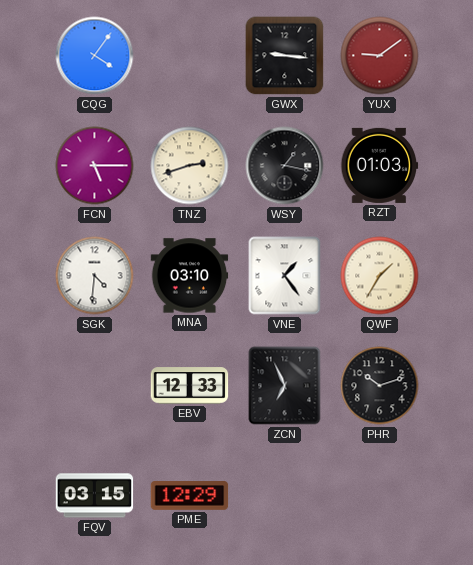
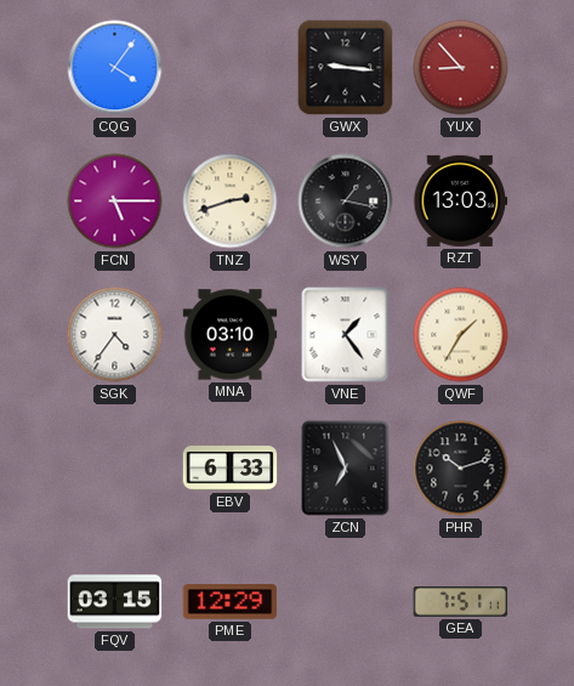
YUX: 9:09 -> 8:53 (461, 68)
RZT: 01:03 -> 13:03 (461, 200)
SGK: 4:31 -> 4:36 (115, 335)
EBV: 12:33 -> 6:33 (231, 469)
GEA: none -> 7:51 (461, 602)
